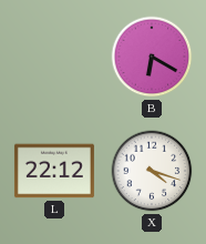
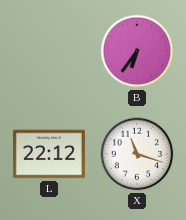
B: 6:20 -> 6:36 (137, 51)
X: 4:18 -> 11:18 (137, 154)
